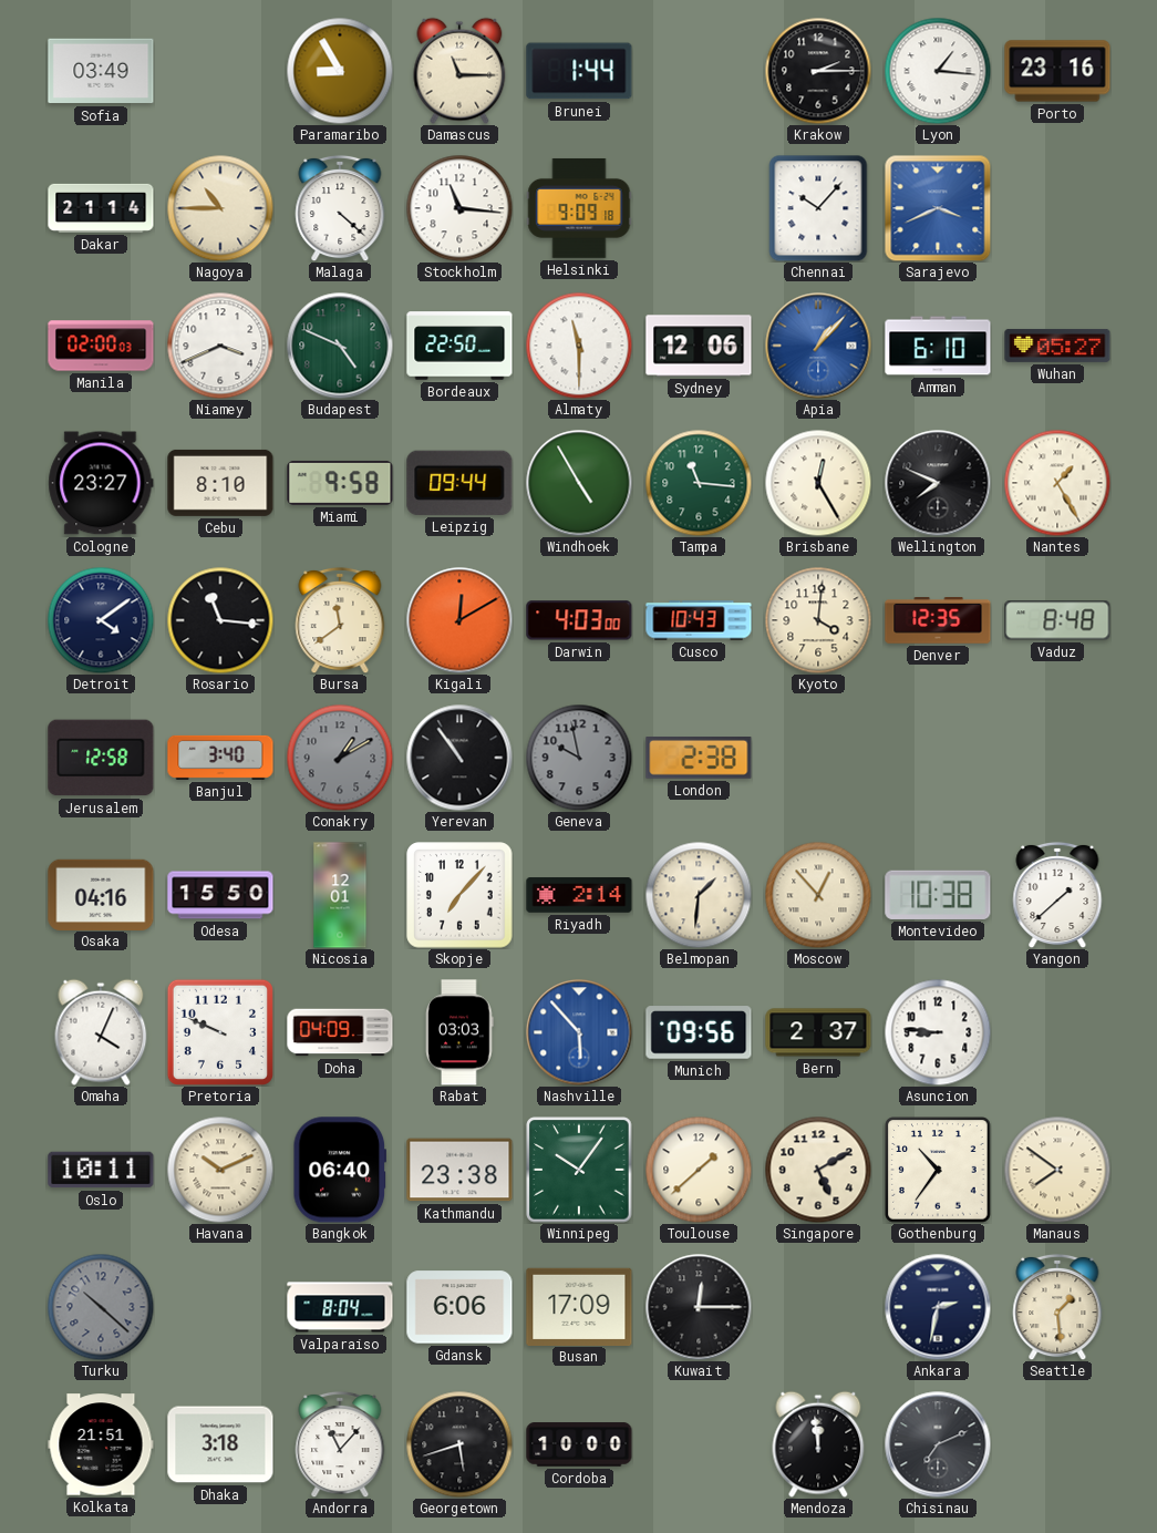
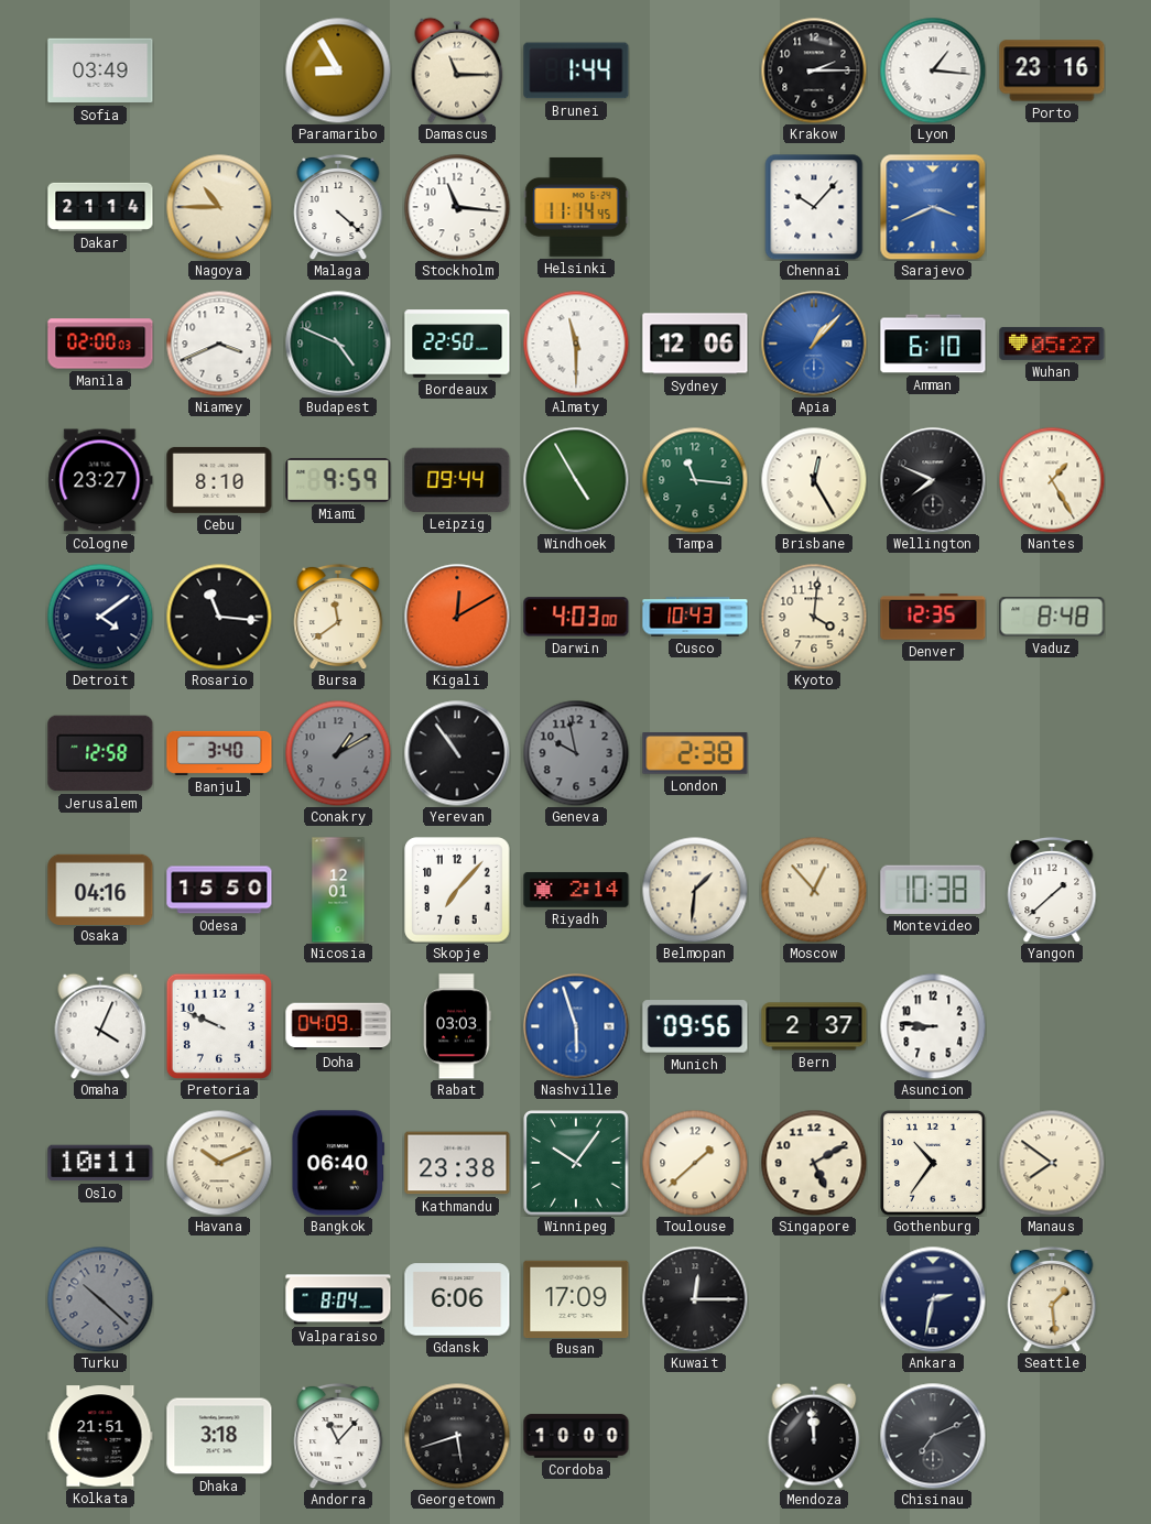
Helsinki: 9:09 -> 11:14 (576, 207)
Miami: 9:58 -> 9:59 (338, 480)
Nashville: 5:53 -> 5:57 (576, 1026)
